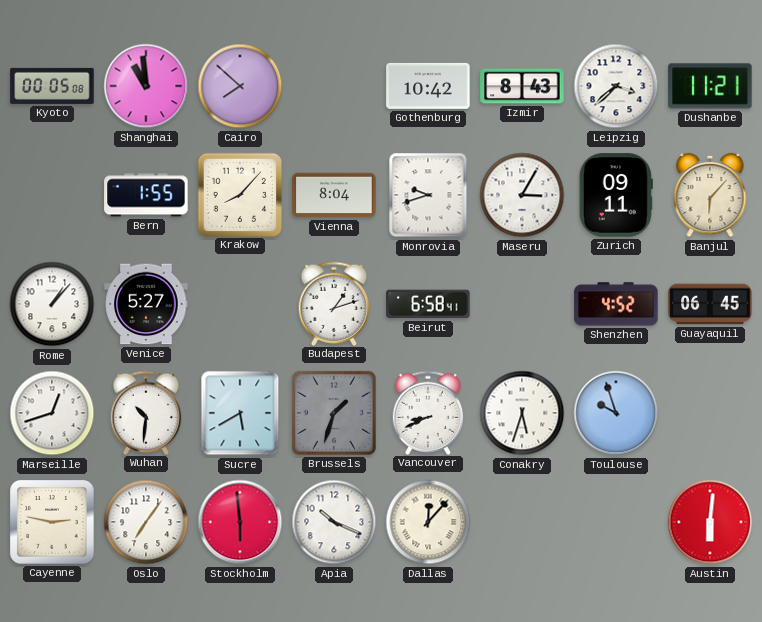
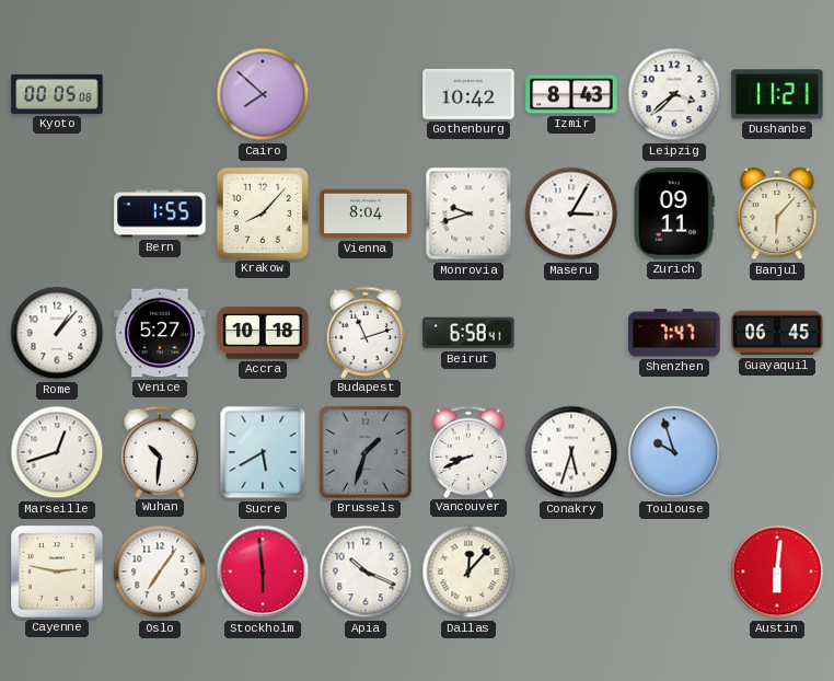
Shanghai: 10:59 -> none (146, 86)
Accra: none -> 10:18 (263, 333)
Budapest: 1:12 -> 11:12 (366, 332)
Shenzhen: 4:52 -> 7:47 (674, 333)
